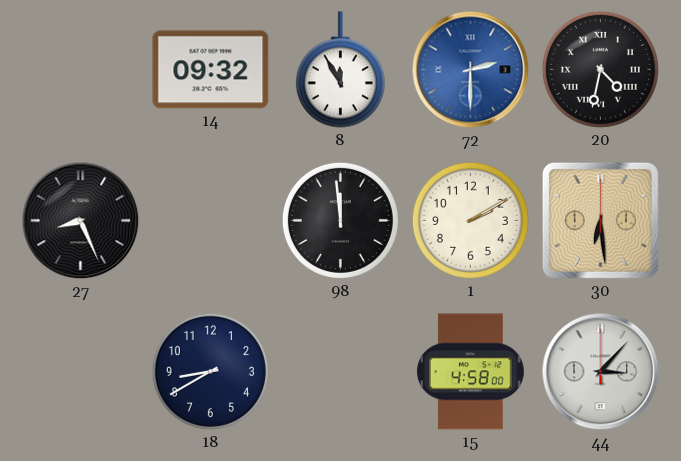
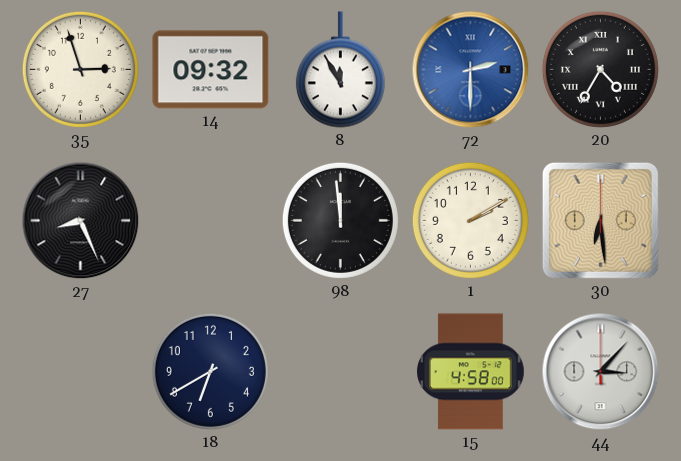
35: none -> 2:57 (80, 69)
20: 4:32 -> 4:35 (600, 69)
18: 8:40 -> 6:40 (210, 371)
